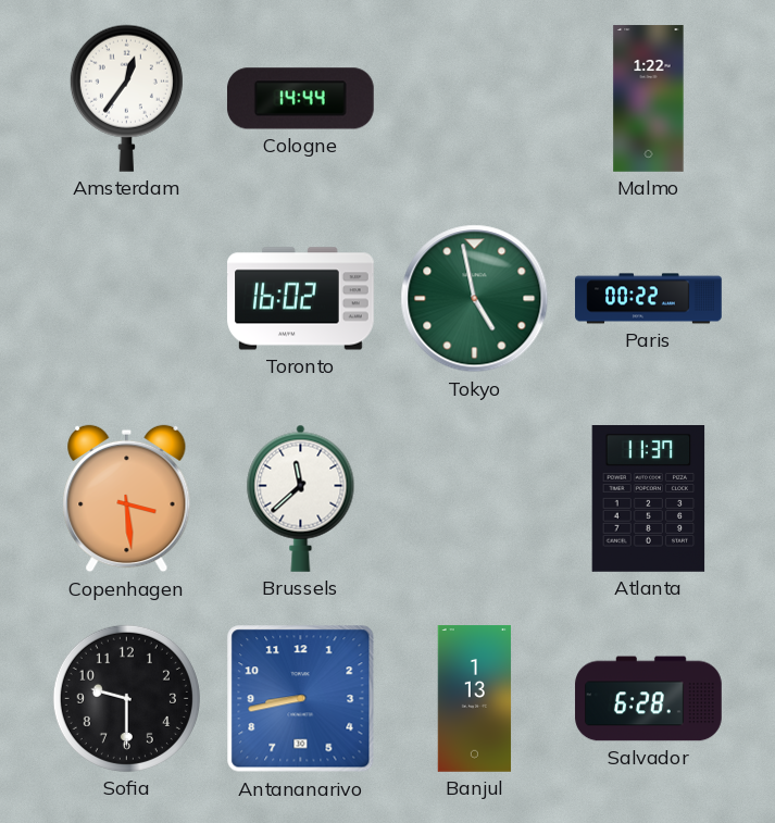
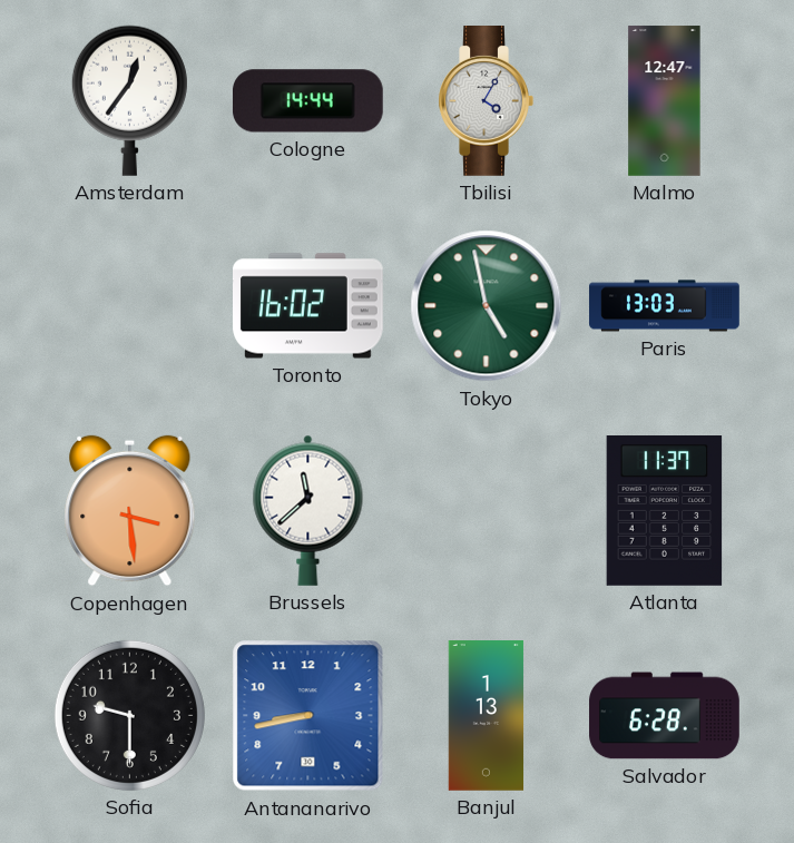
Tbilisi: none -> 4:05 (486, 101)
Malmo: 1:22 -> 12:47 (665, 101)
Paris: 00:22 -> 13:03 (665, 306)
